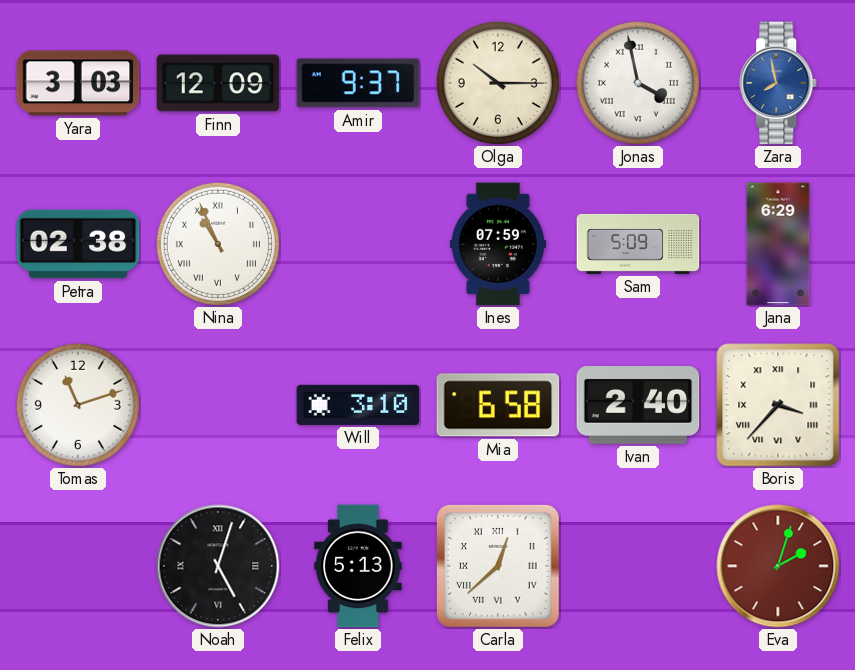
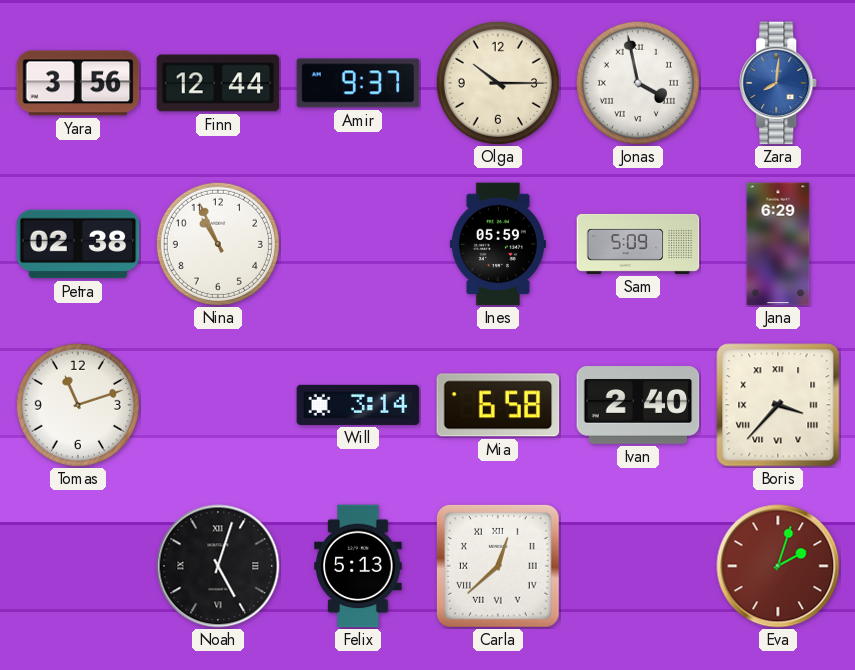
Yara: 3:03 -> 3:56 (78, 83)
Finn: 12:09 -> 12:44 (218, 83)
Zara: 7:58 -> 8:01 (779, 83)
Nina numerals: Roman -> Arabic (218, 244)
Ines: 07:59 -> 05:59 (498, 244)
Will: 3:10 -> 3:14 (358, 405)
